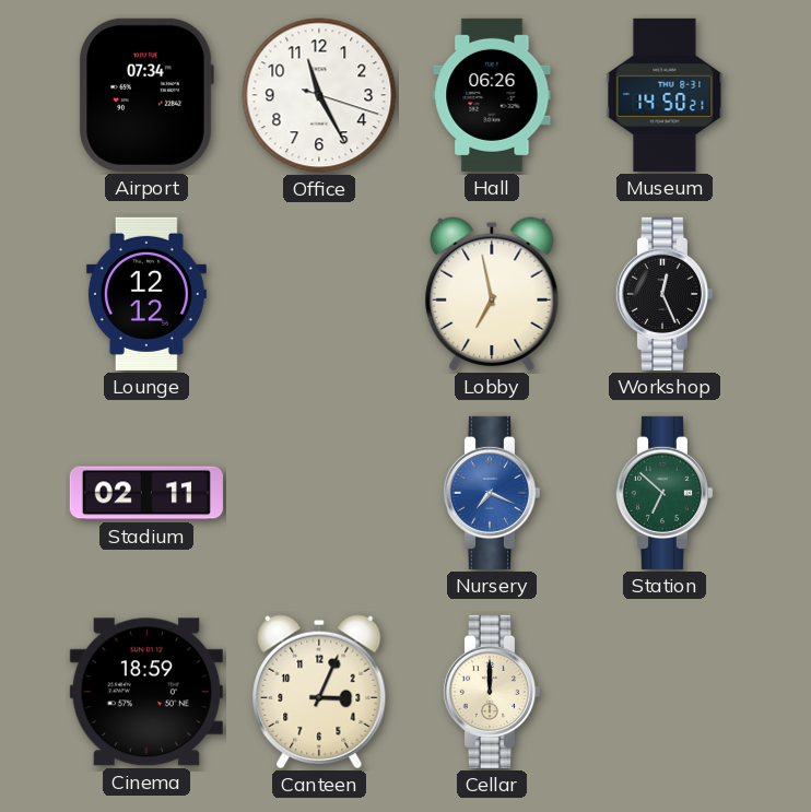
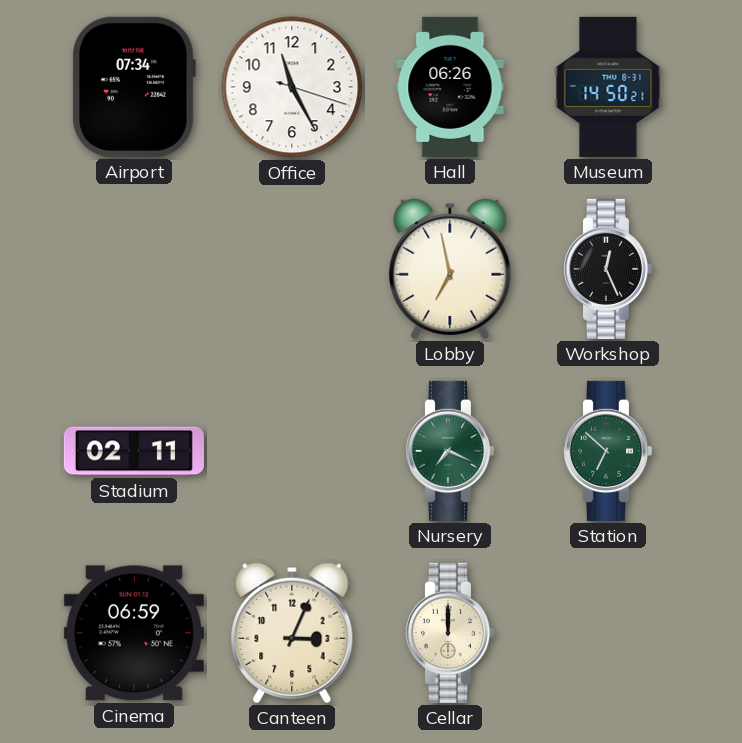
Lounge: 12:12 -> none (146, 294)
Nursery dial: blue -> green (449, 451)
Cinema: 18:59 -> 06:59 (134, 633)
